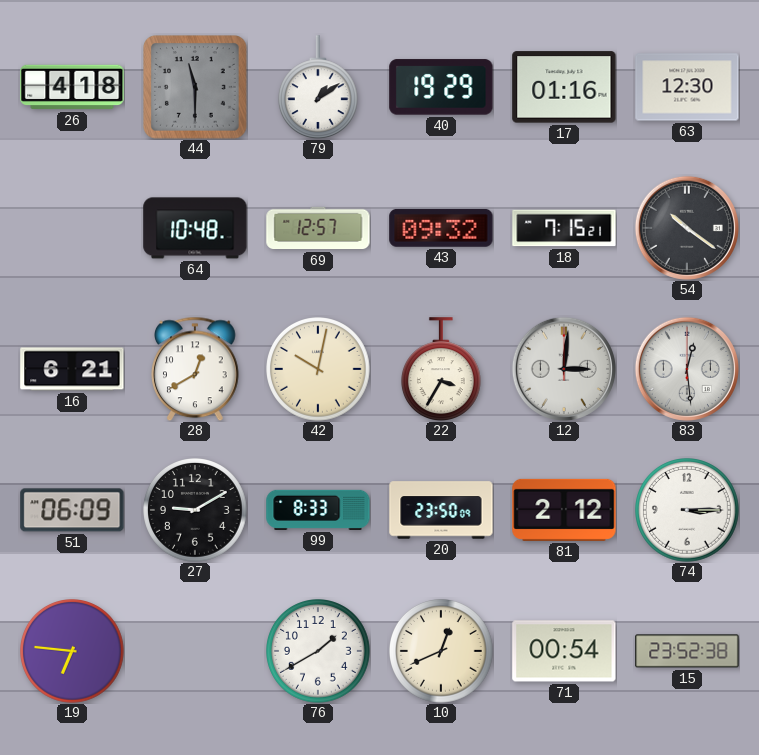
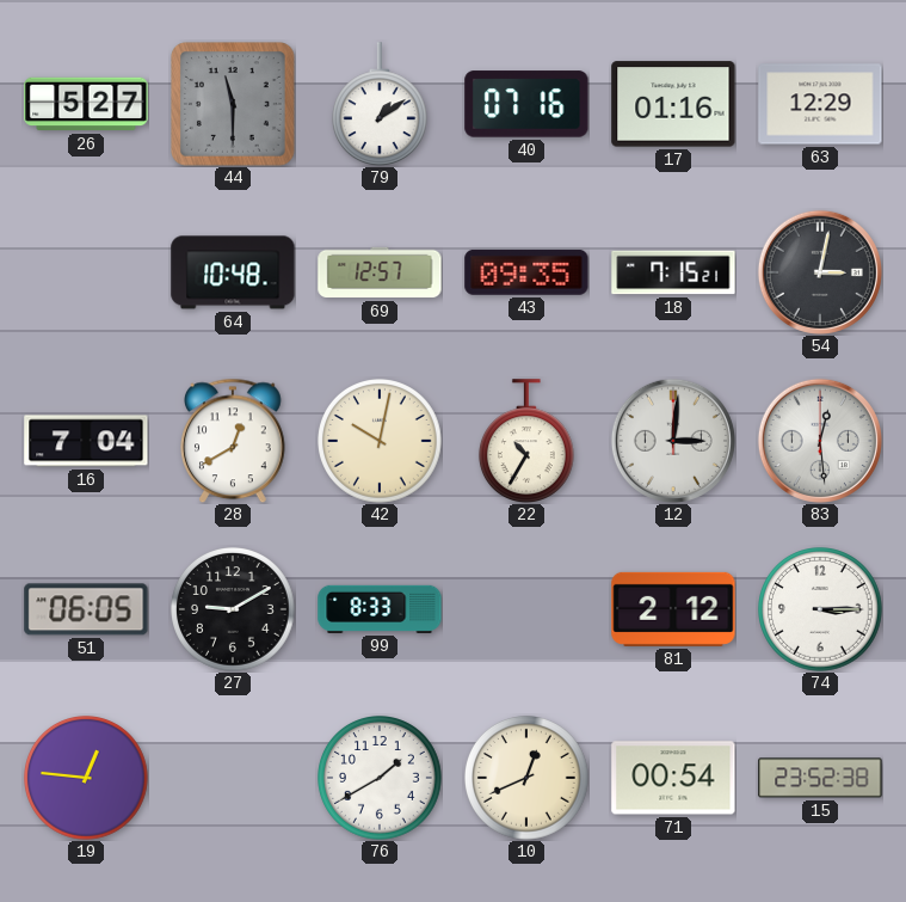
26: 4:18 -> 5:27 (86, 104)
40: 19:29 -> 07:16 (526, 104)
63: 12:30 -> 12:29 (820, 104)
43: 09:32 -> 09:35 (526, 272)
54: 10:21 -> 3:02 (820, 272)
16: 6:21 -> 7:04 (86, 441)
22: 3:35 -> 10:35 (526, 441)
51: 06:09 -> 06:05 (86, 609)
20: 23:50 -> none (441, 510)
19: 6:46 -> 12:46 (87, 779)
